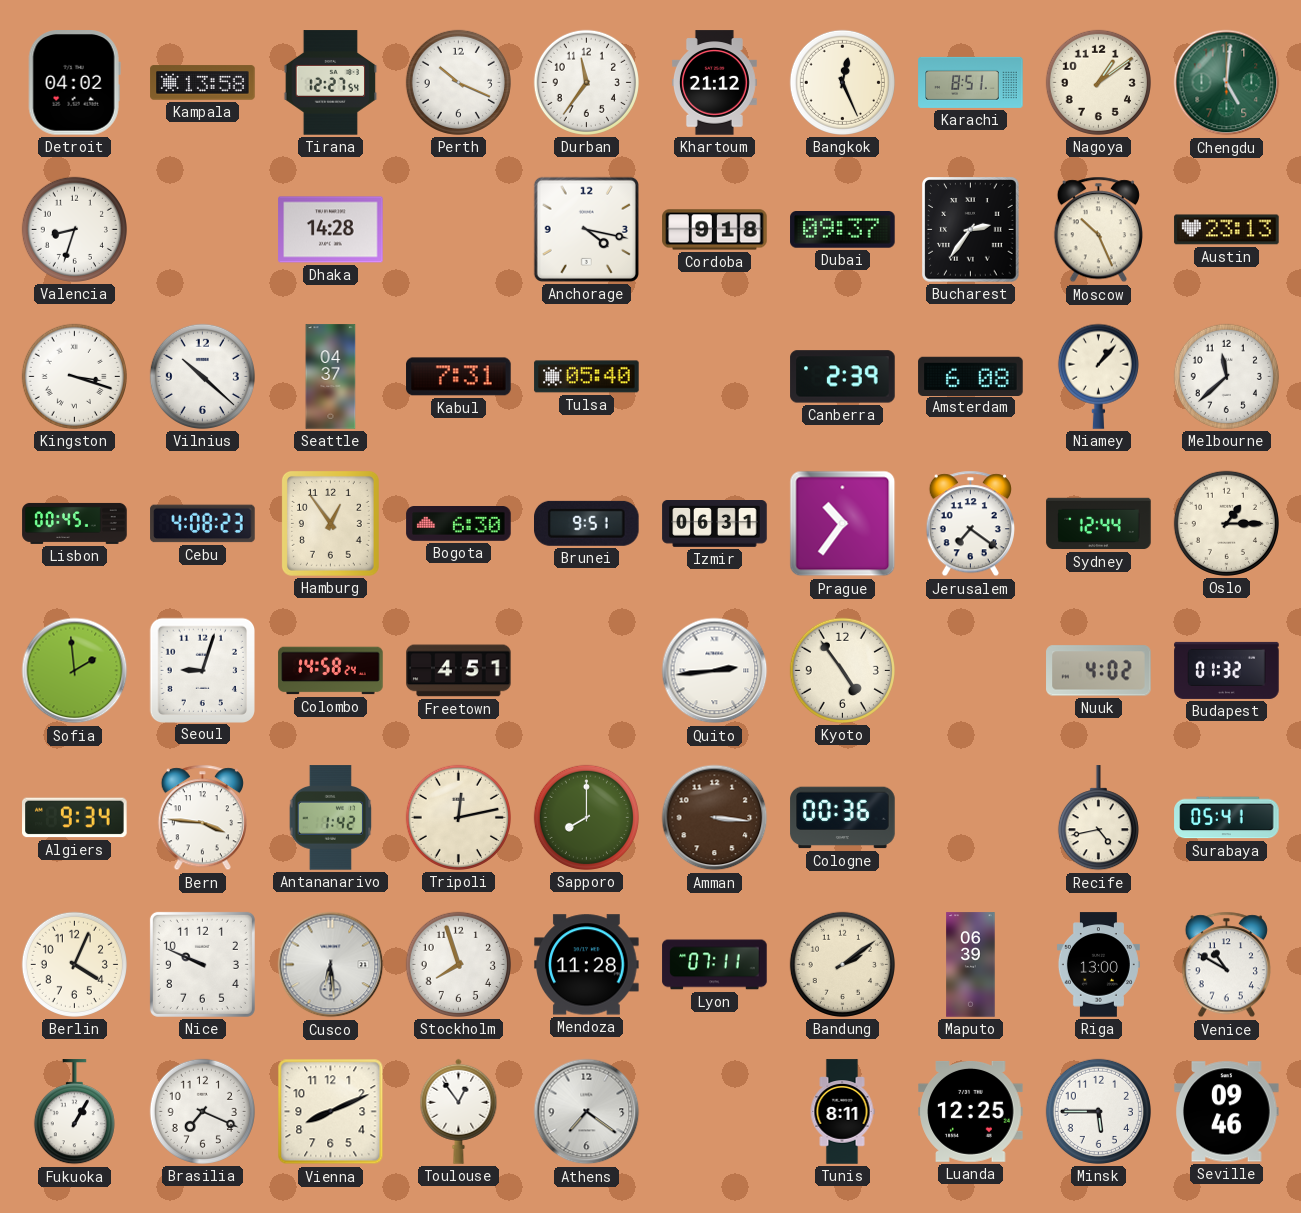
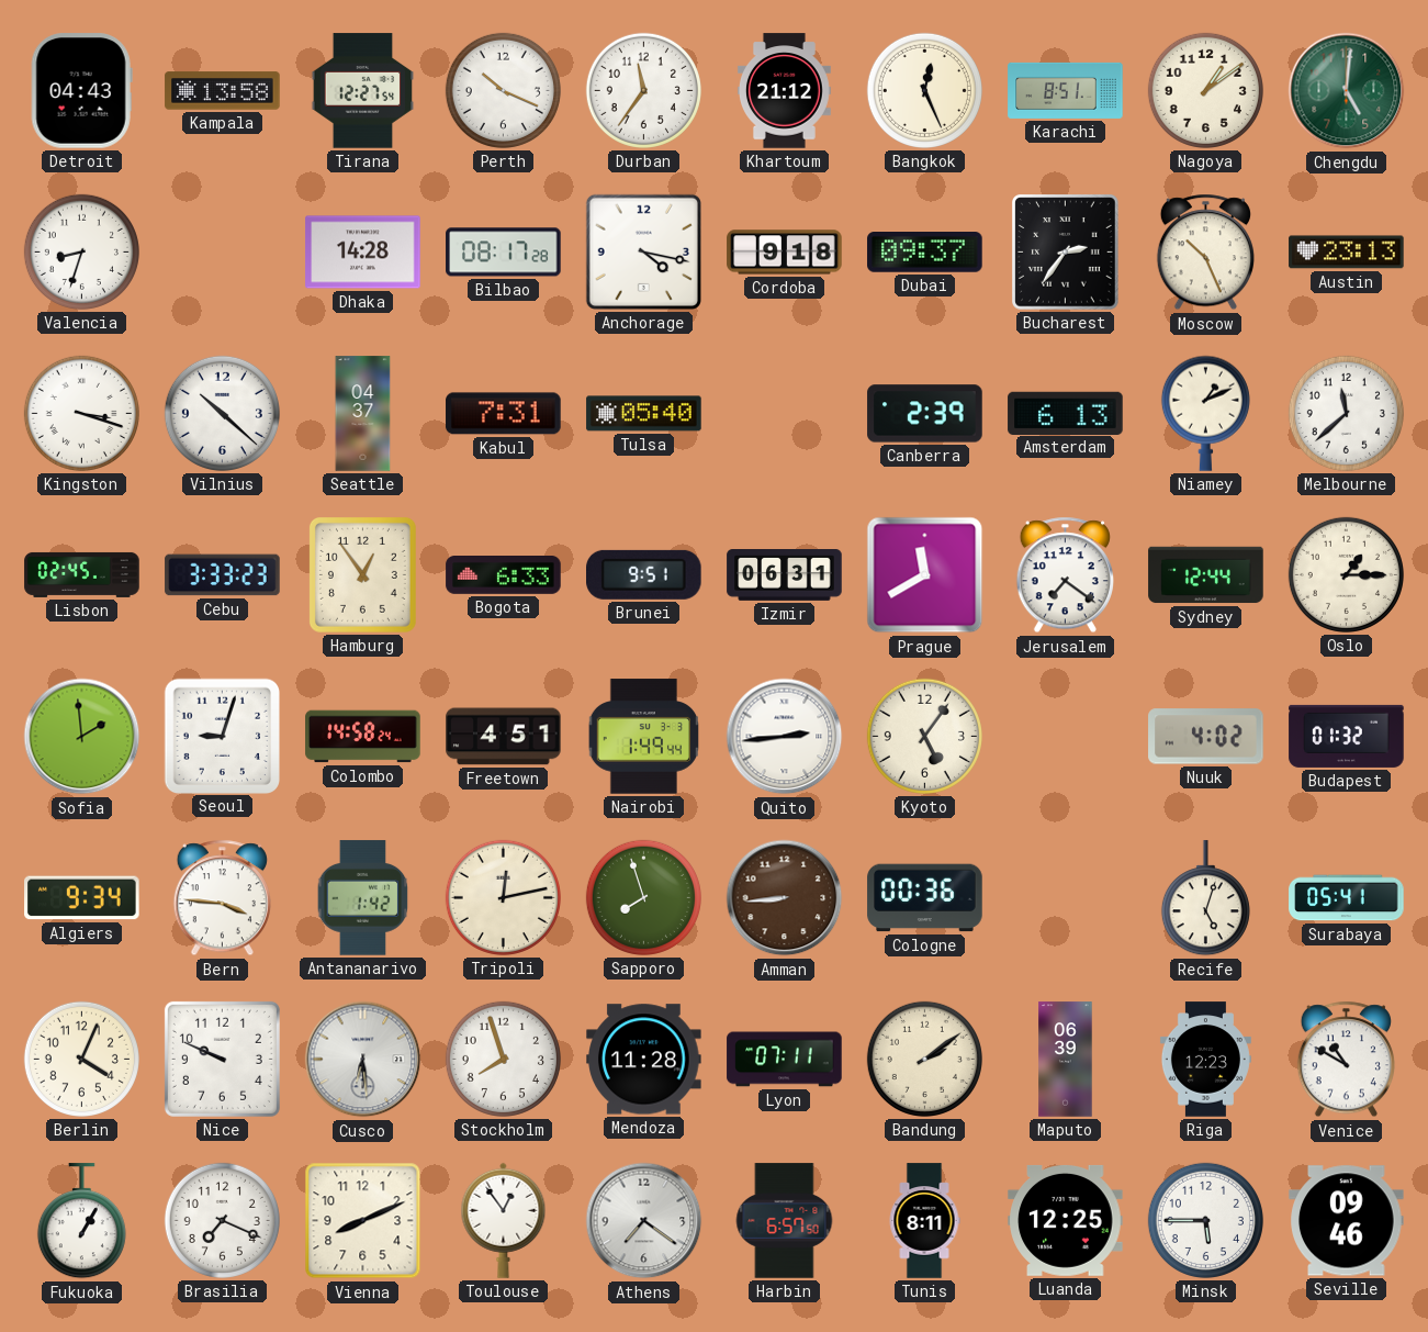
Detroit: 04:02 -> 04:43 (81, 91)
Bilbao: none -> 08:17 (504, 253)
Amsterdam: 6:08 -> 6:13 (1066, 413)
Niamey: 1:07 -> 1:11 (1205, 413)
Lisbon: 00:45 -> 02:45 (82, 574)
Cebu: 4:08 -> 3:33 (223, 575)
Bogota: 6:30 -> 6:33 (504, 575)
Prague: 10:36 -> 11:40 (925, 575)
Nairobi: none -> 1:49 (643, 737)
Kyoto: 4:54 -> 5:06 (924, 736)
Sapporo: 8:00 -> 7:57 (643, 897)
Amman: 3:16 -> 8:44 (785, 898)
Recife: 4:43 -> 5:03 (1205, 898)
Riga: 13:00 -> 12:23 (1205, 1060)
Harbin: none -> 6:57 (785, 1221)
